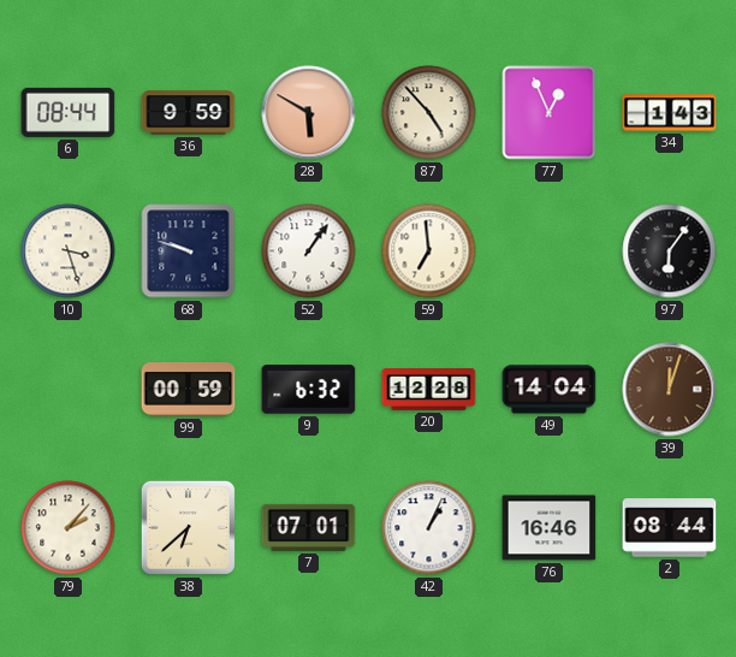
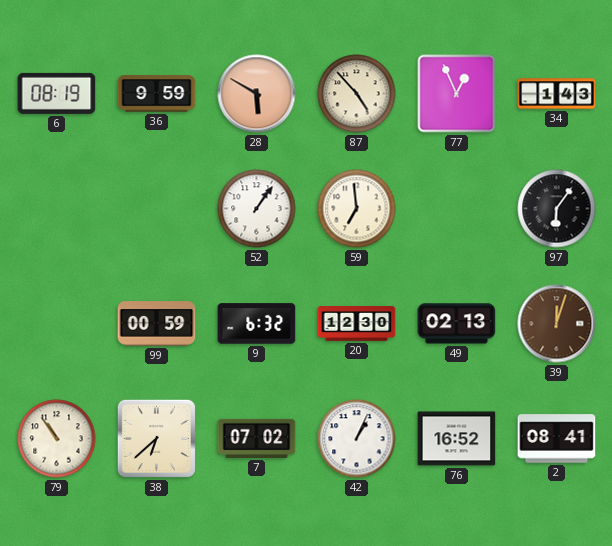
6: 08:44 -> 08:19 (57, 93)
10: 3:27 -> none (69, 251)
68: 9:48 -> none (189, 251)
20: 12:28 -> 12:30 (357, 324)
49: 14:04 -> 02:13 (457, 324)
79: 2:07 -> 10:54 (57, 439)
7: 07:01 -> 07:02 (257, 438)
76: 16:46 -> 16:52 (457, 439)
2: 08:44 -> 08:41 (557, 439)
